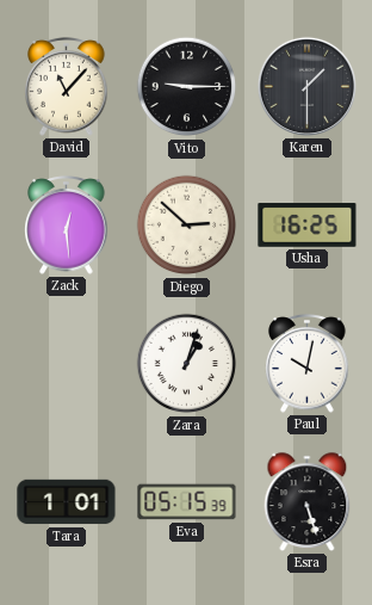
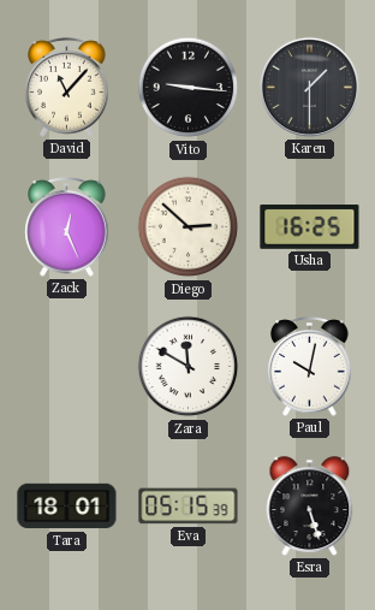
Vito: 9:15 -> 9:16 (189, 88)
Zack: 12:29 -> 12:26 (67, 227)
Zara: 1:03 -> 11:50 (189, 367)
Tara: 1:01 -> 18:01 (67, 507)
